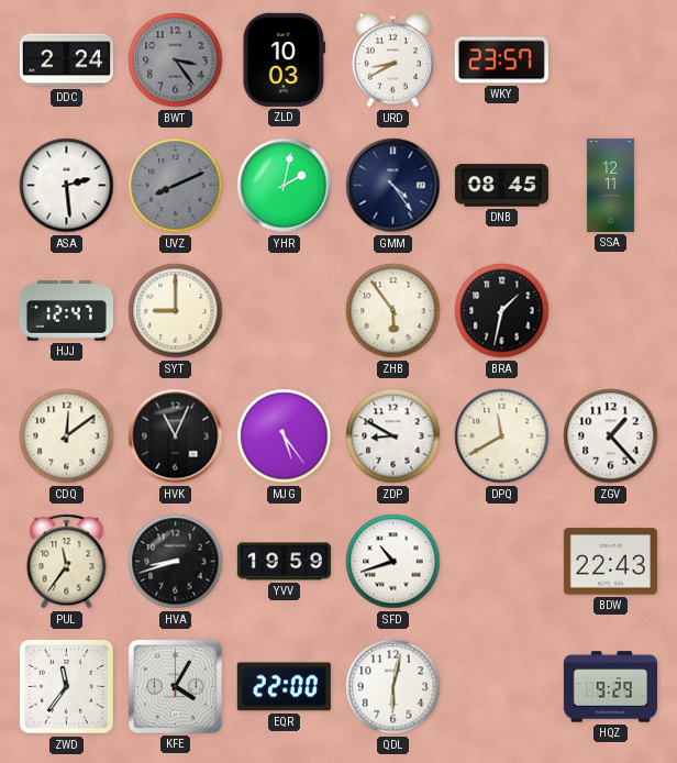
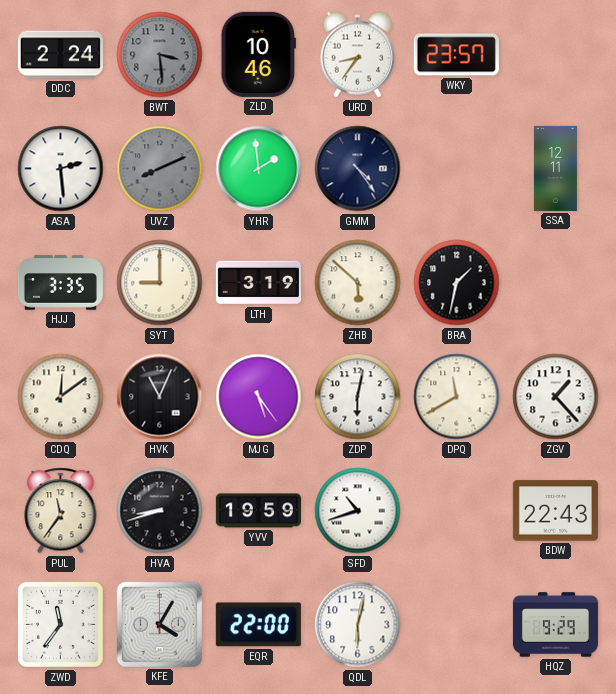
BWT: 3:24 -> 3:29 (160, 55)
ZLD: 10:03 -> 10:46 (258, 54)
URD: 8:40 -> 8:36 (358, 55)
YHR: 2:02 -> 1:59 (259, 169)
DNB: 08:45 -> none (501, 186)
HJJ: 12:47 -> 3:35 (60, 283)
LTH: none -> 3:19 (258, 283)
ZHB: 5:54 -> 5:52 (358, 283)
ZDP: 8:50 -> 6:02 (358, 397)
